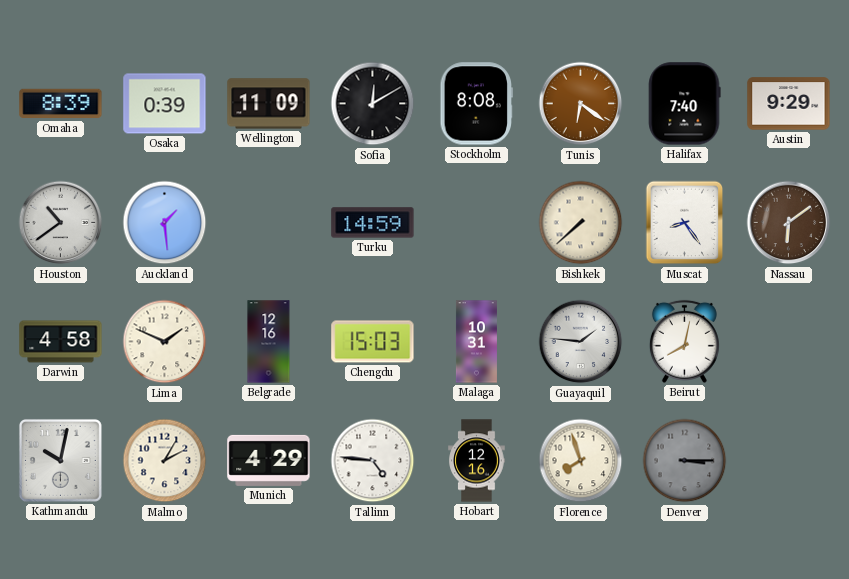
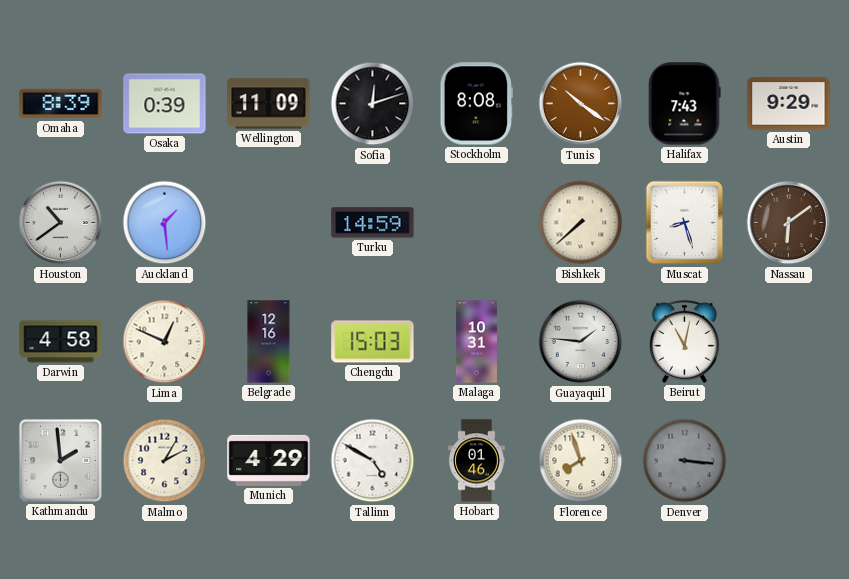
Sofia: 12:10 -> 12:12 (373, 104)
Tunis: 6:21 -> 10:21 (581, 104)
Halifax: 7:40 -> 7:43 (684, 104)
Muscat: 8:24 -> 8:27 (685, 223)
Lima: 1:49 -> 12:49 (165, 342)
Beirut: 8:02 -> 11:02 (684, 341)
Kathmandu: 10:02 -> 1:59 (60, 460)
Tallinn: 4:46 -> 4:50 (373, 461)
Hobart: 12:16 -> 01:46 (477, 461)
Denver: 3:15 -> 3:16 (685, 461)
